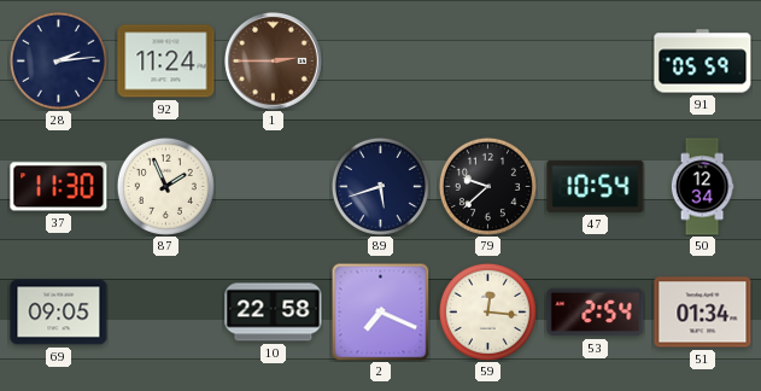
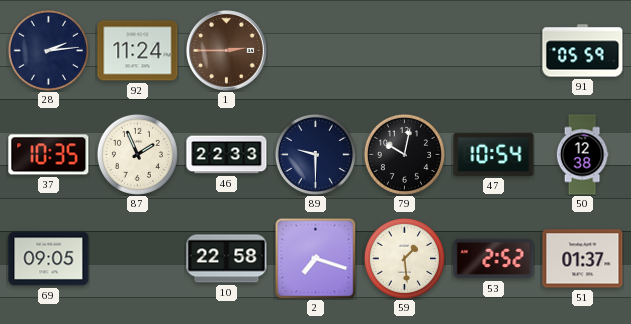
37: 11:30 -> 10:35 (49, 155)
46: none -> 22:33 (227, 155)
89: 5:42 -> 9:30 (315, 154)
79: 9:38 -> 10:02 (404, 154)
50: 12:34 -> 12:38 (582, 155)
2: 7:19 -> 7:18 (315, 258)
59: 12:16 -> 1:29 (404, 258)
53: 2:54 -> 2:52 (494, 259)
51: 01:34 -> 01:37 (583, 259)
